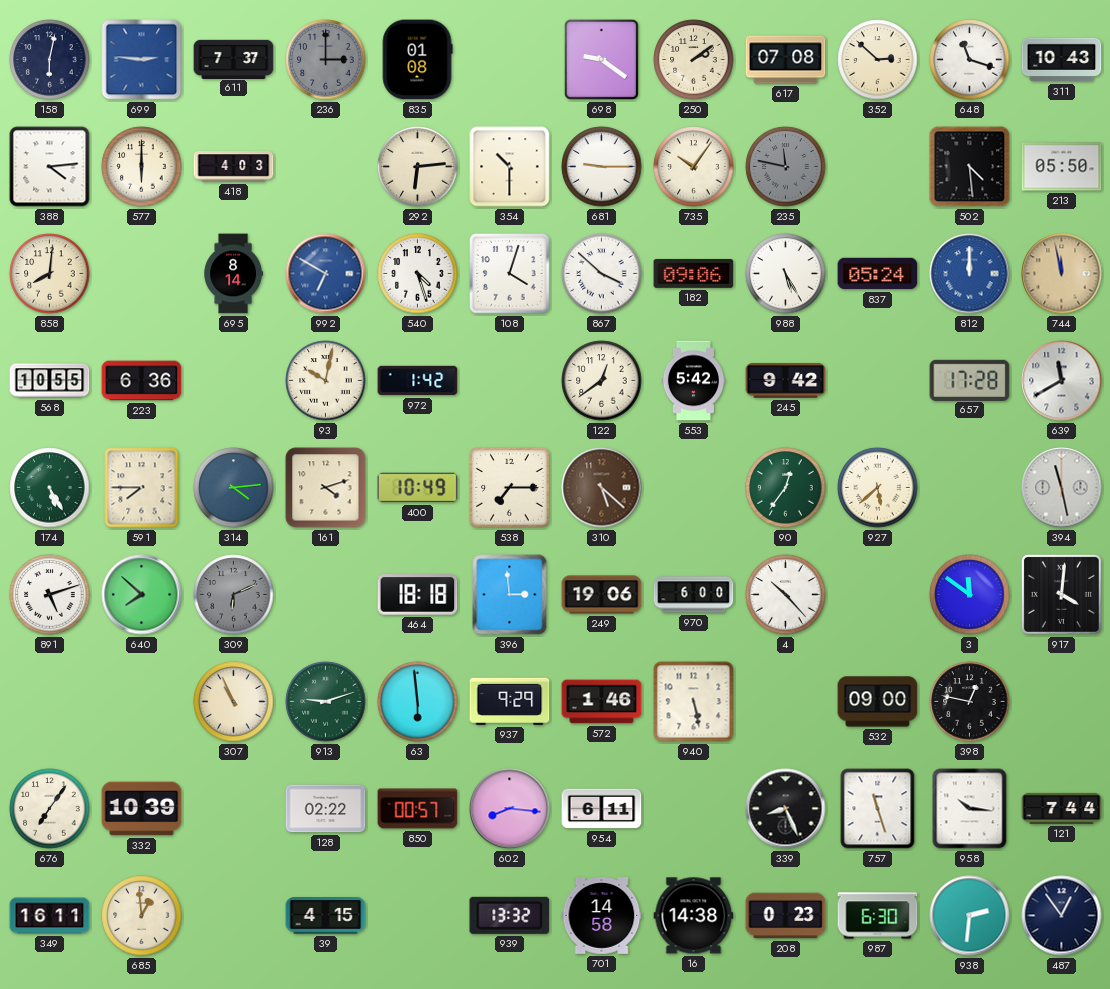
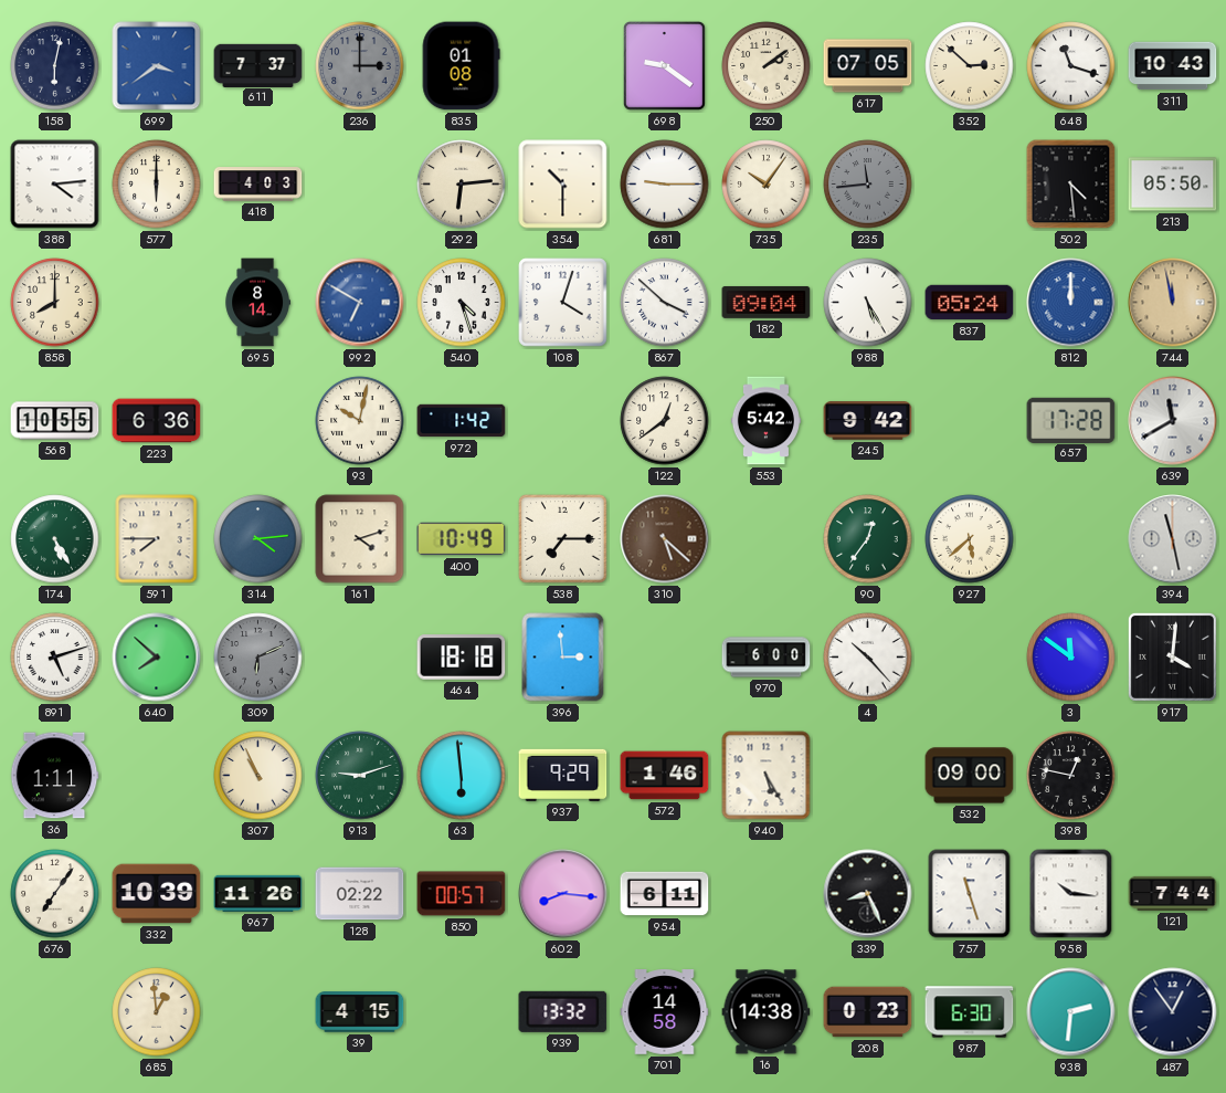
699: 2:46 -> 3:39 (157, 66)
617: 07:08 -> 07:05 (868, 66)
235: 11:47 -> 11:44 (868, 185)
858: 8:01 -> 8:00 (55, 303)
182: 09:06 -> 09:04 (767, 302)
249: 19:06 -> none (602, 595)
36: none -> 1:11 (54, 776)
940: 5:28 -> 5:25 (767, 776)
967: none -> 11:26 (258, 893)
349: 16:11 -> none (50, 916)
